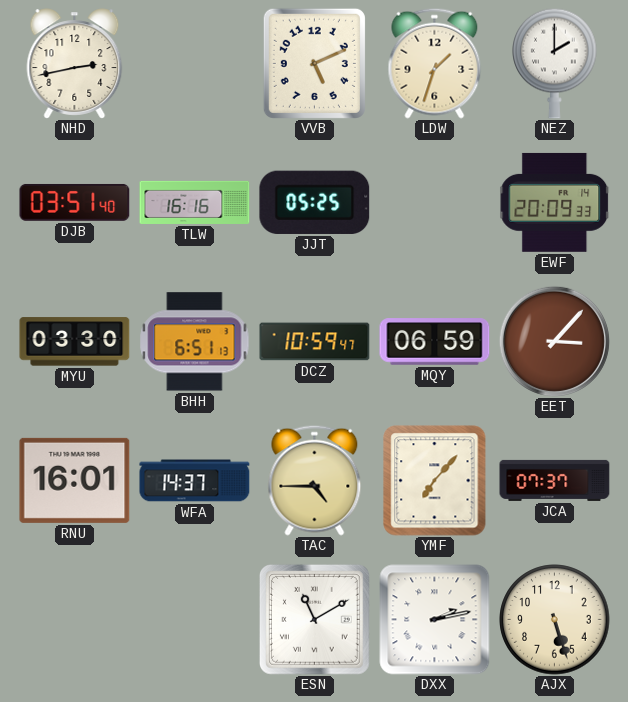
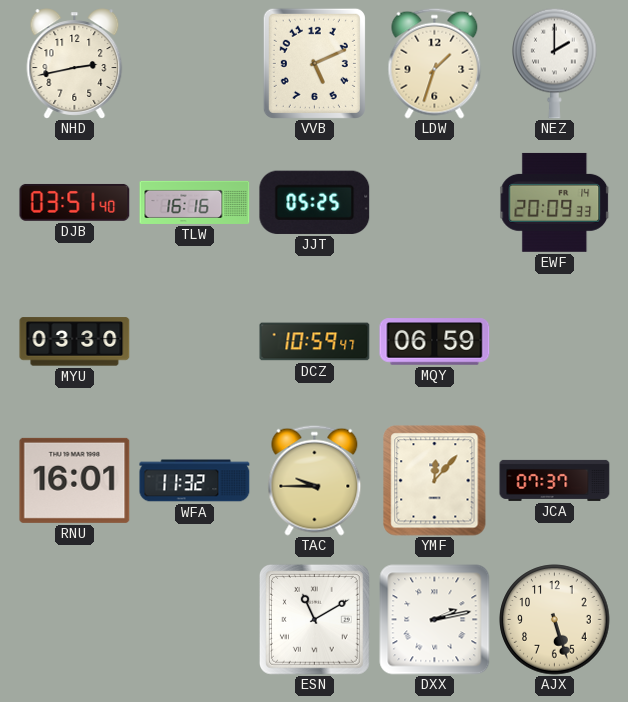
BHH: 6:51 -> none (195, 342)
EET: 3:07 -> none (554, 341)
WFA: 14:37 -> 11:32 (195, 481)
TAC: 4:45 -> 9:45 (315, 480)
YMF: 7:07 -> 12:07 (435, 481)
